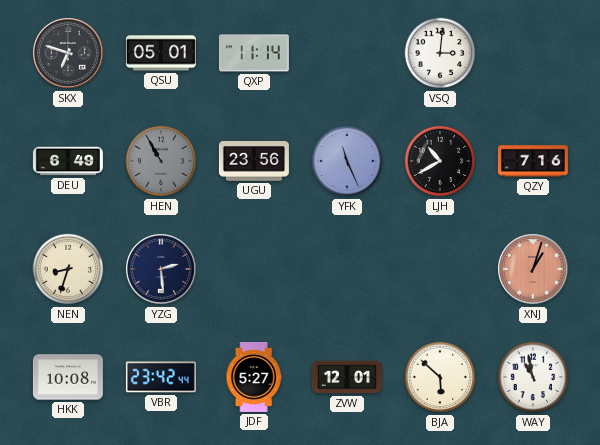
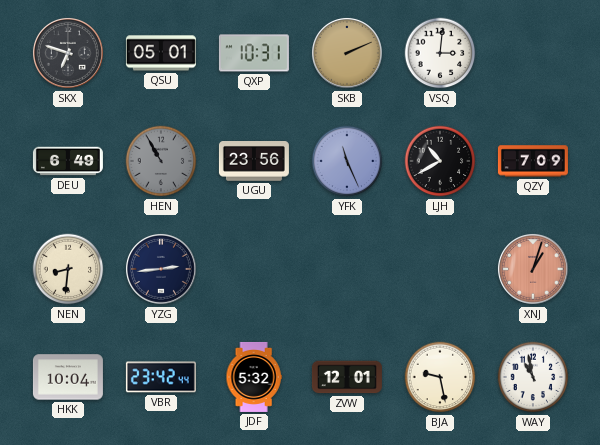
QXP: 11:14 -> 10:31 (254, 53)
SKB: none -> 2:11 (347, 53)
QZY: 7:16 -> 7:09 (533, 161)
NEN: 8:33 -> 8:31 (68, 269)
YZG: 2:29 -> 2:44 (161, 269)
HKK: 10:08 -> 10:04 (68, 377)
JDF: 5:27 -> 5:32 (254, 377)
BJA: 5:52 -> 9:28 (440, 377)
